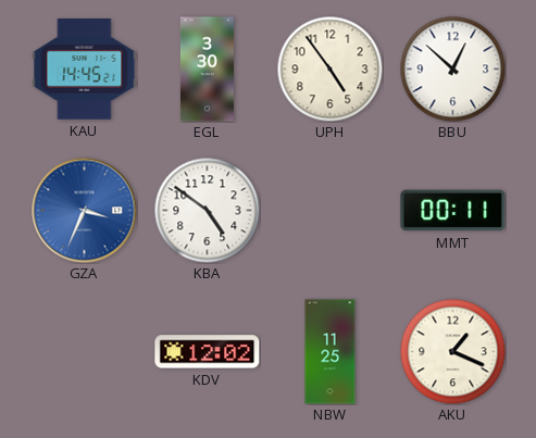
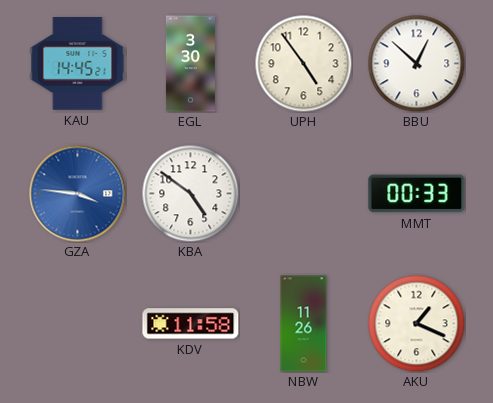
GZA: 3:34 -> 3:46 (78, 194)
MMT: 00:11 -> 00:33 (417, 194)
KDV: 12:02 -> 11:58 (191, 324)
NBW: 11:25 -> 11:26 (304, 324)
